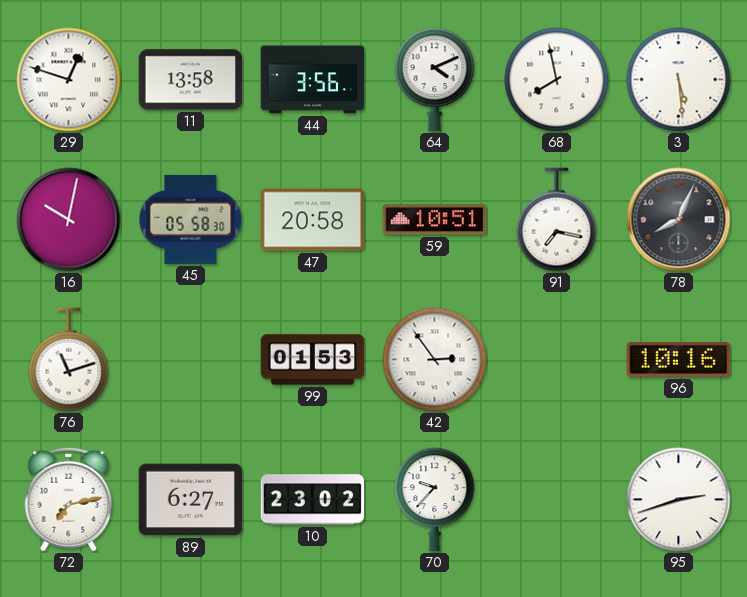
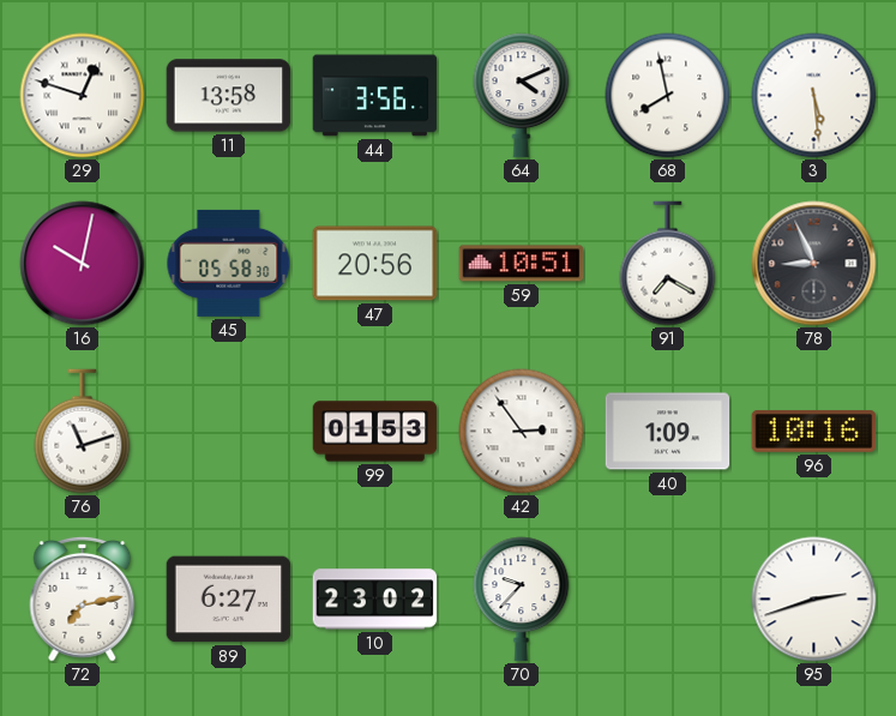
47: 20:58 -> 20:56 (375, 264)
91: 7:17 -> 7:20 (668, 264)
78: 8:04 -> 8:56 (814, 264)
40: none -> 1:09 (668, 432)
